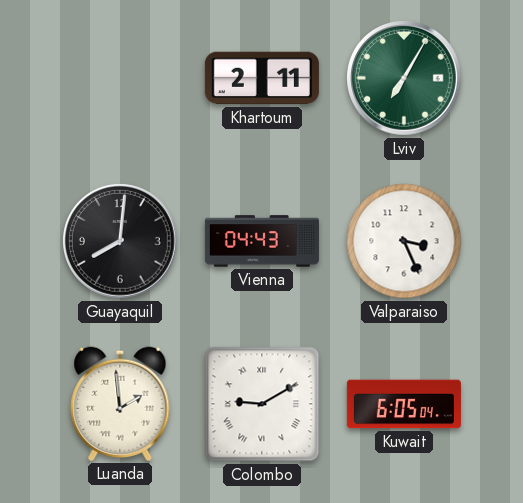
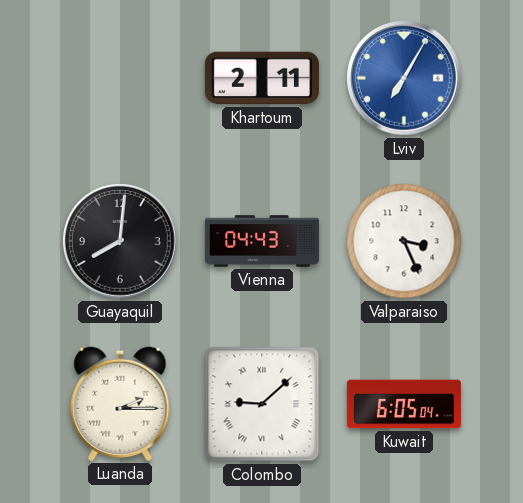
Lviv dial: green -> blue (405, 79)
Luanda: 1:59 -> 2:15 (120, 404)
Colombo: 9:10 -> 9:08 (262, 404)
